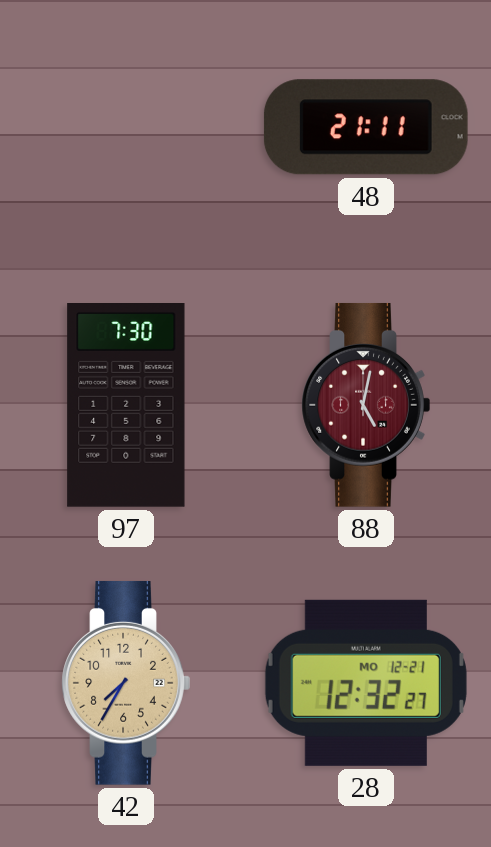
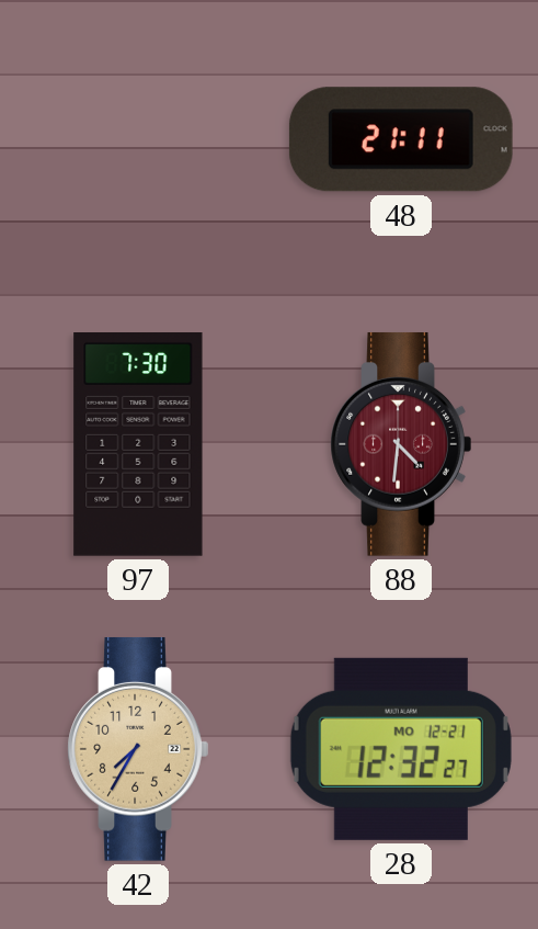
88: 5:02 -> 4:31 (401, 444)
